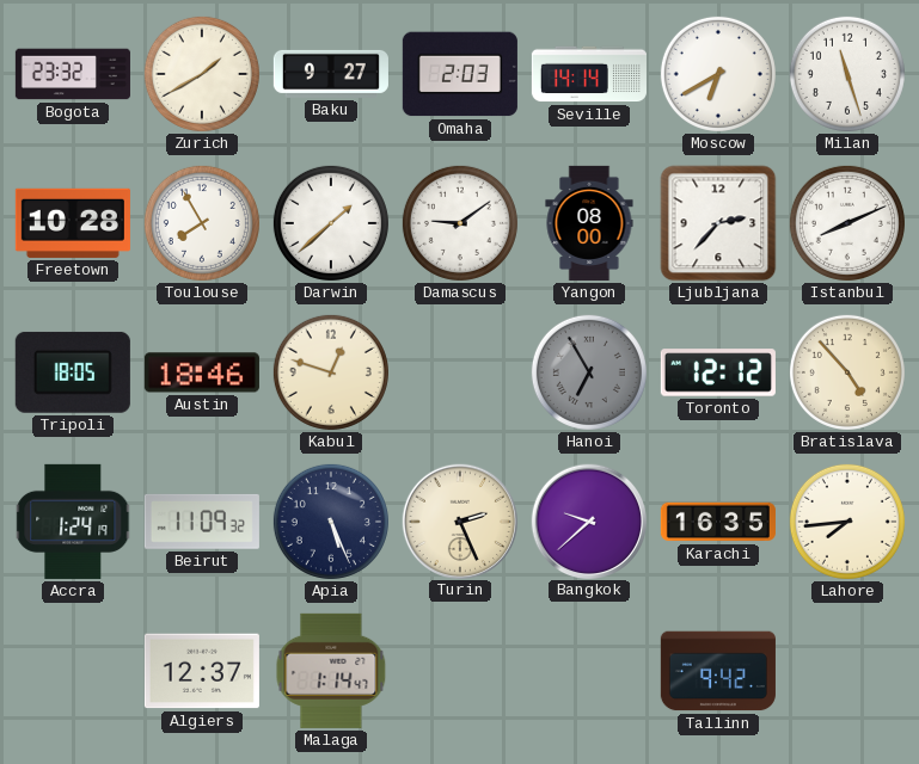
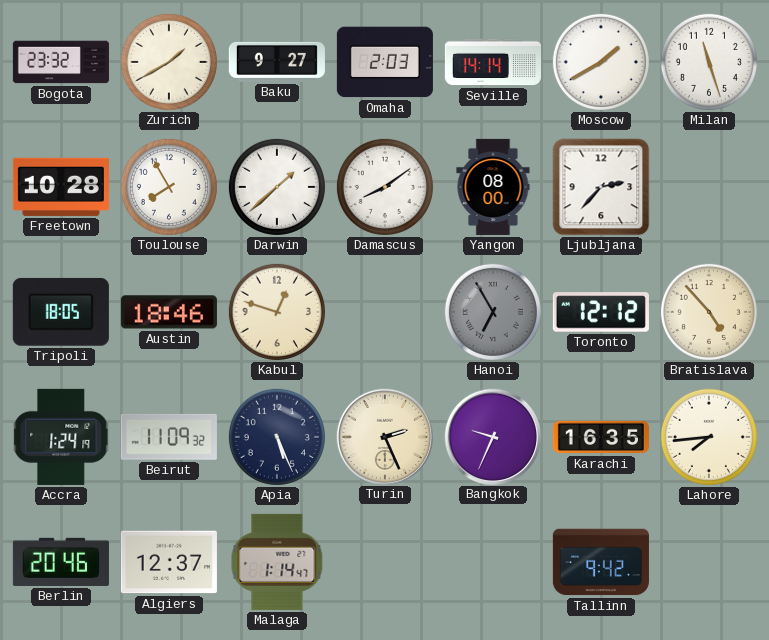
Moscow: 6:40 -> 1:40 (601, 62)
Damascus: 9:09 -> 8:09 (385, 187)
Istanbul: 8:11 -> none (847, 223)
Bangkok: 9:38 -> 9:34 (492, 436)
Berlin: none -> 20:46 (61, 562)
